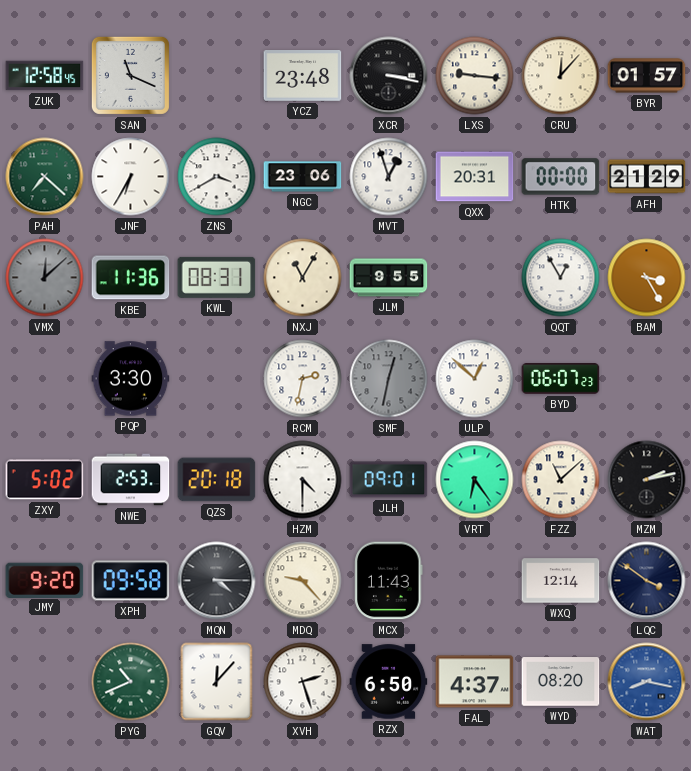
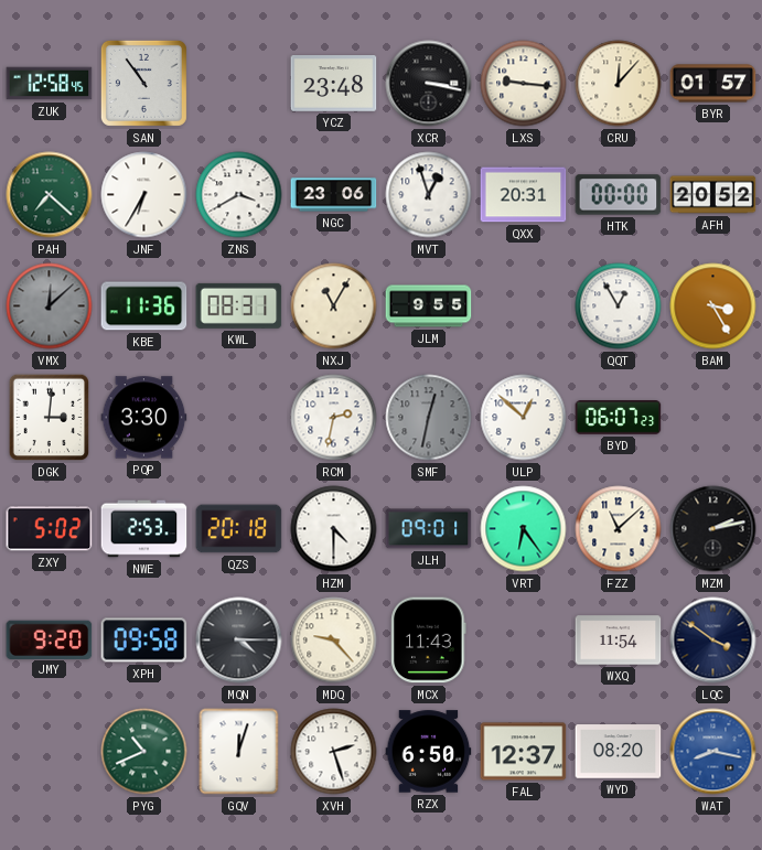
SAN: 11:19 -> 10:54 (143, 83)
AFH: 21:29 -> 20:52 (713, 195)
DGK: none -> 3:01 (50, 418)
WXQ: 12:14 -> 11:54 (619, 641)
GQV: 12:07 -> 12:03 (239, 752)
FAL: 4:37 -> 12:37 (524, 752)
